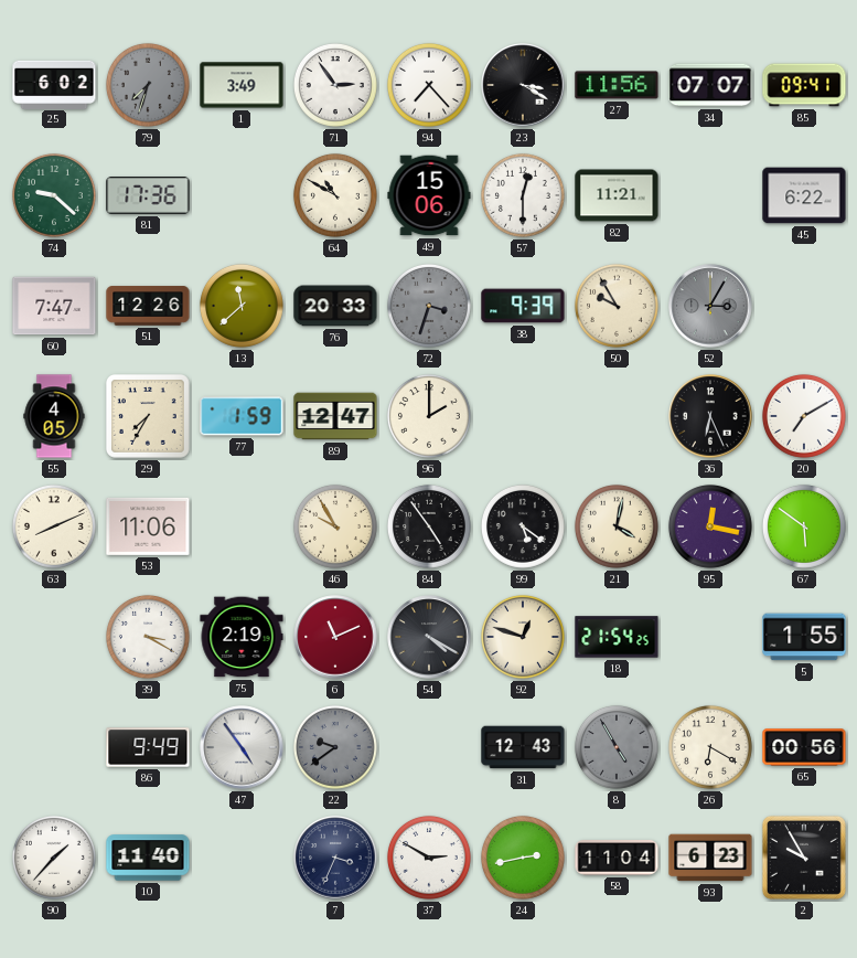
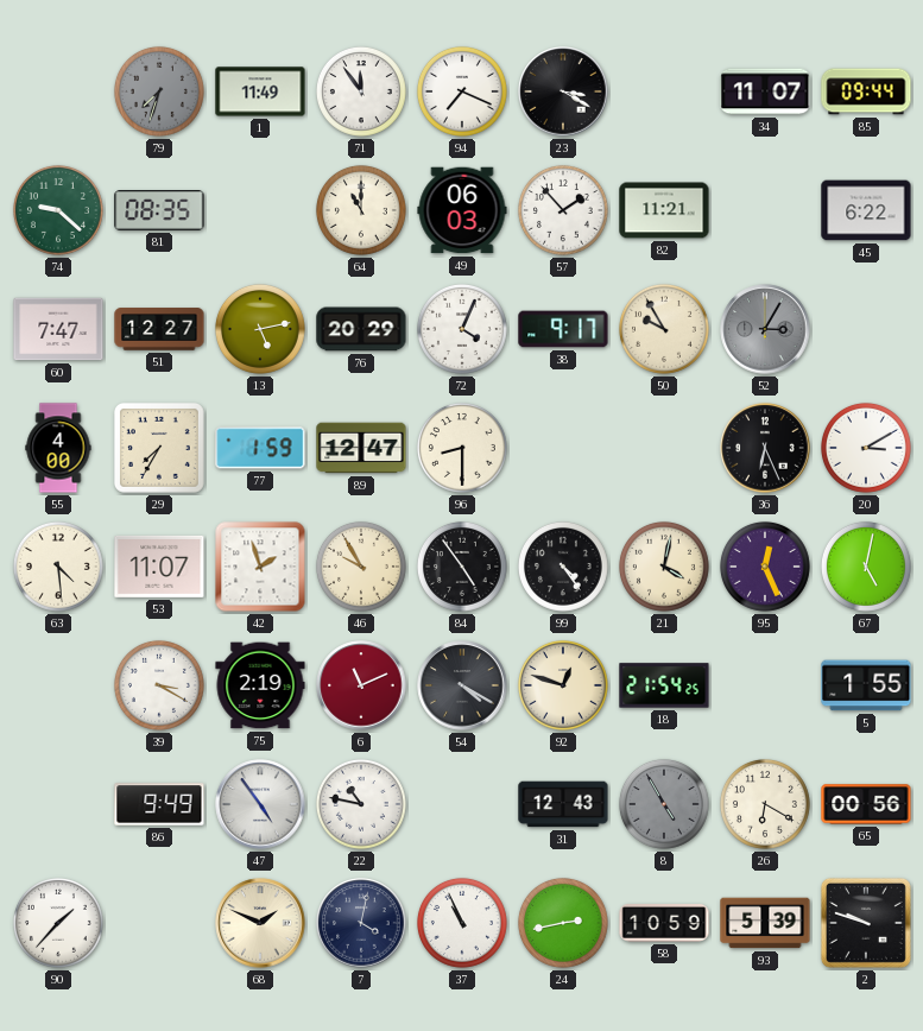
25: 6:02 -> none (54, 84)
1: 3:49 -> 11:49 (260, 91)
71: 2:54 -> 11:54 (361, 91)
94: 7:23 -> 7:19 (462, 91)
27: 11:56 -> none (617, 85)
34: 07:07 -> 11:07 (765, 91)
85: 09:41 -> 09:44 (866, 91)
81: 17:36 -> 08:35 (159, 211)
64: 10:50 -> 11:00 (361, 210)
49: 15:06 -> 06:03 (462, 210)
57: 12:30 -> 1:53 (563, 210)
51: 12:26 -> 12:27 (159, 329)
13: 11:38 -> 5:13 (260, 329)
76: 20:33 -> 20:29 (361, 329)
72: 3:33 -> 4:04 (462, 329)
72 dial: grey -> white (462, 329)
38: 9:39 -> 9:17 (563, 329)
55: 4:05 -> 4:00 (58, 448)
96: 2:00 -> 8:30 (462, 448)
20: 7:10 -> 3:10 (866, 448)
63: 8:11 -> 4:29 (58, 567)
53: 11:06 -> 11:07 (159, 567)
42: none -> 1:57 (260, 567)
99: 5:21 -> 4:24 (563, 567)
95: 12:17 -> 12:26 (765, 567)
67: 5:51 -> 5:02 (866, 567)
22: 9:39 -> 10:47 (361, 804)
22 dial: grey -> white (361, 804)
10: 11:40 -> none (148, 858)
68: none -> 1:49 (260, 923)
7: 3:34 -> 4:02 (361, 923)
37: 2:50 -> 10:56 (462, 923)
58: 11:04 -> 10:59 (664, 924)
93: 6:23 -> 5:39 (765, 923)
2: 9:55 -> 9:48 (866, 923)
